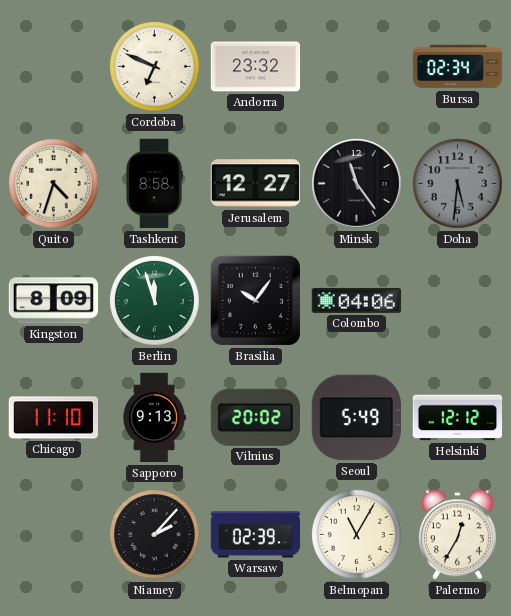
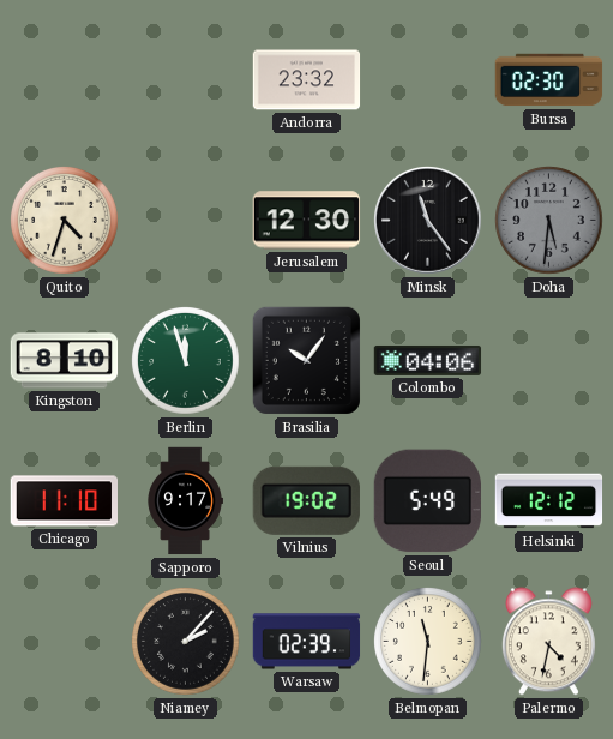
Cordoba: 6:49 -> none (155, 67)
Bursa: 02:34 -> 02:30 (549, 80)
Tashkent: 8:58 -> none (154, 184)
Jerusalem: 12:27 -> 12:30 (307, 221)
Kingston: 8:09 -> 8:10 (65, 361)
Sapporo: 9:13 -> 9:17 (185, 501)
Vilnius: 20:02 -> 19:02 (306, 500)
Belmopan: 11:05 -> 11:31 (428, 642)
Palermo: 12:35 -> 4:32 (548, 642)
